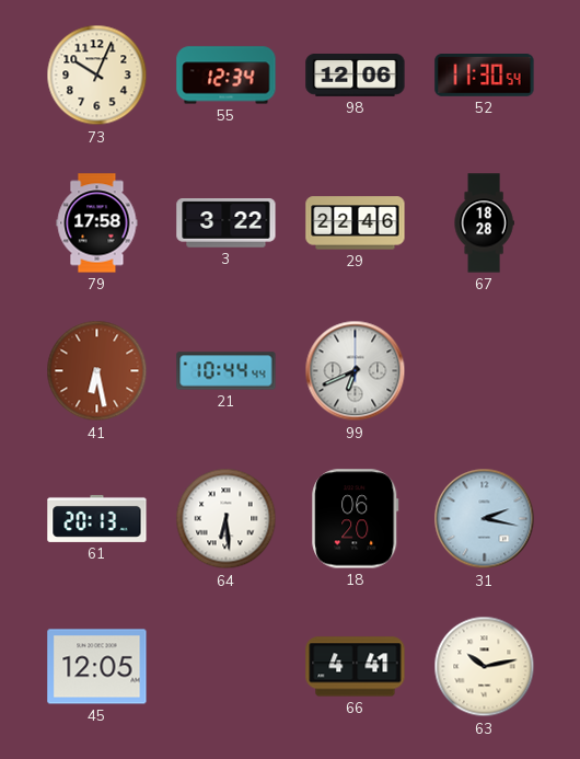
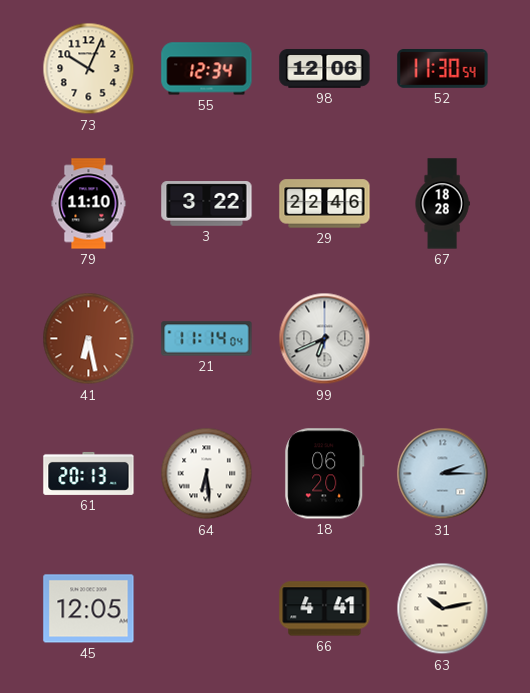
79: 17:58 -> 11:10 (89, 204)
21: 10:44 -> 11:14 (207, 339)
31: 2:17 -> 2:15 (443, 474)
